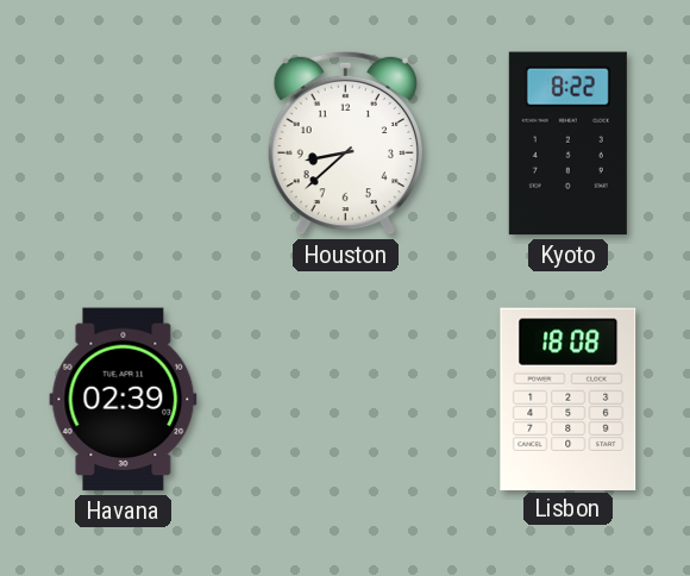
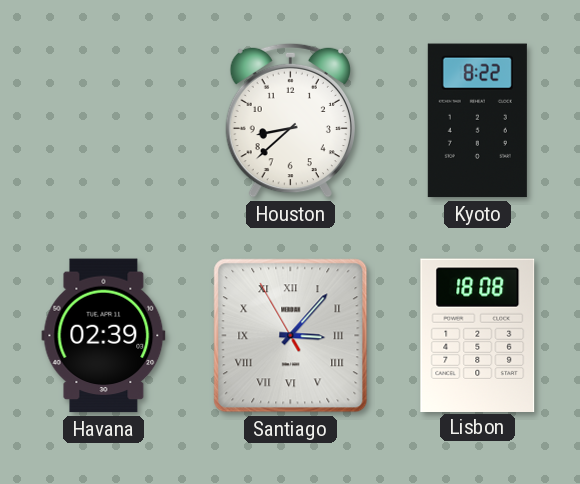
Santiago: none -> 3:06 (291, 336)
